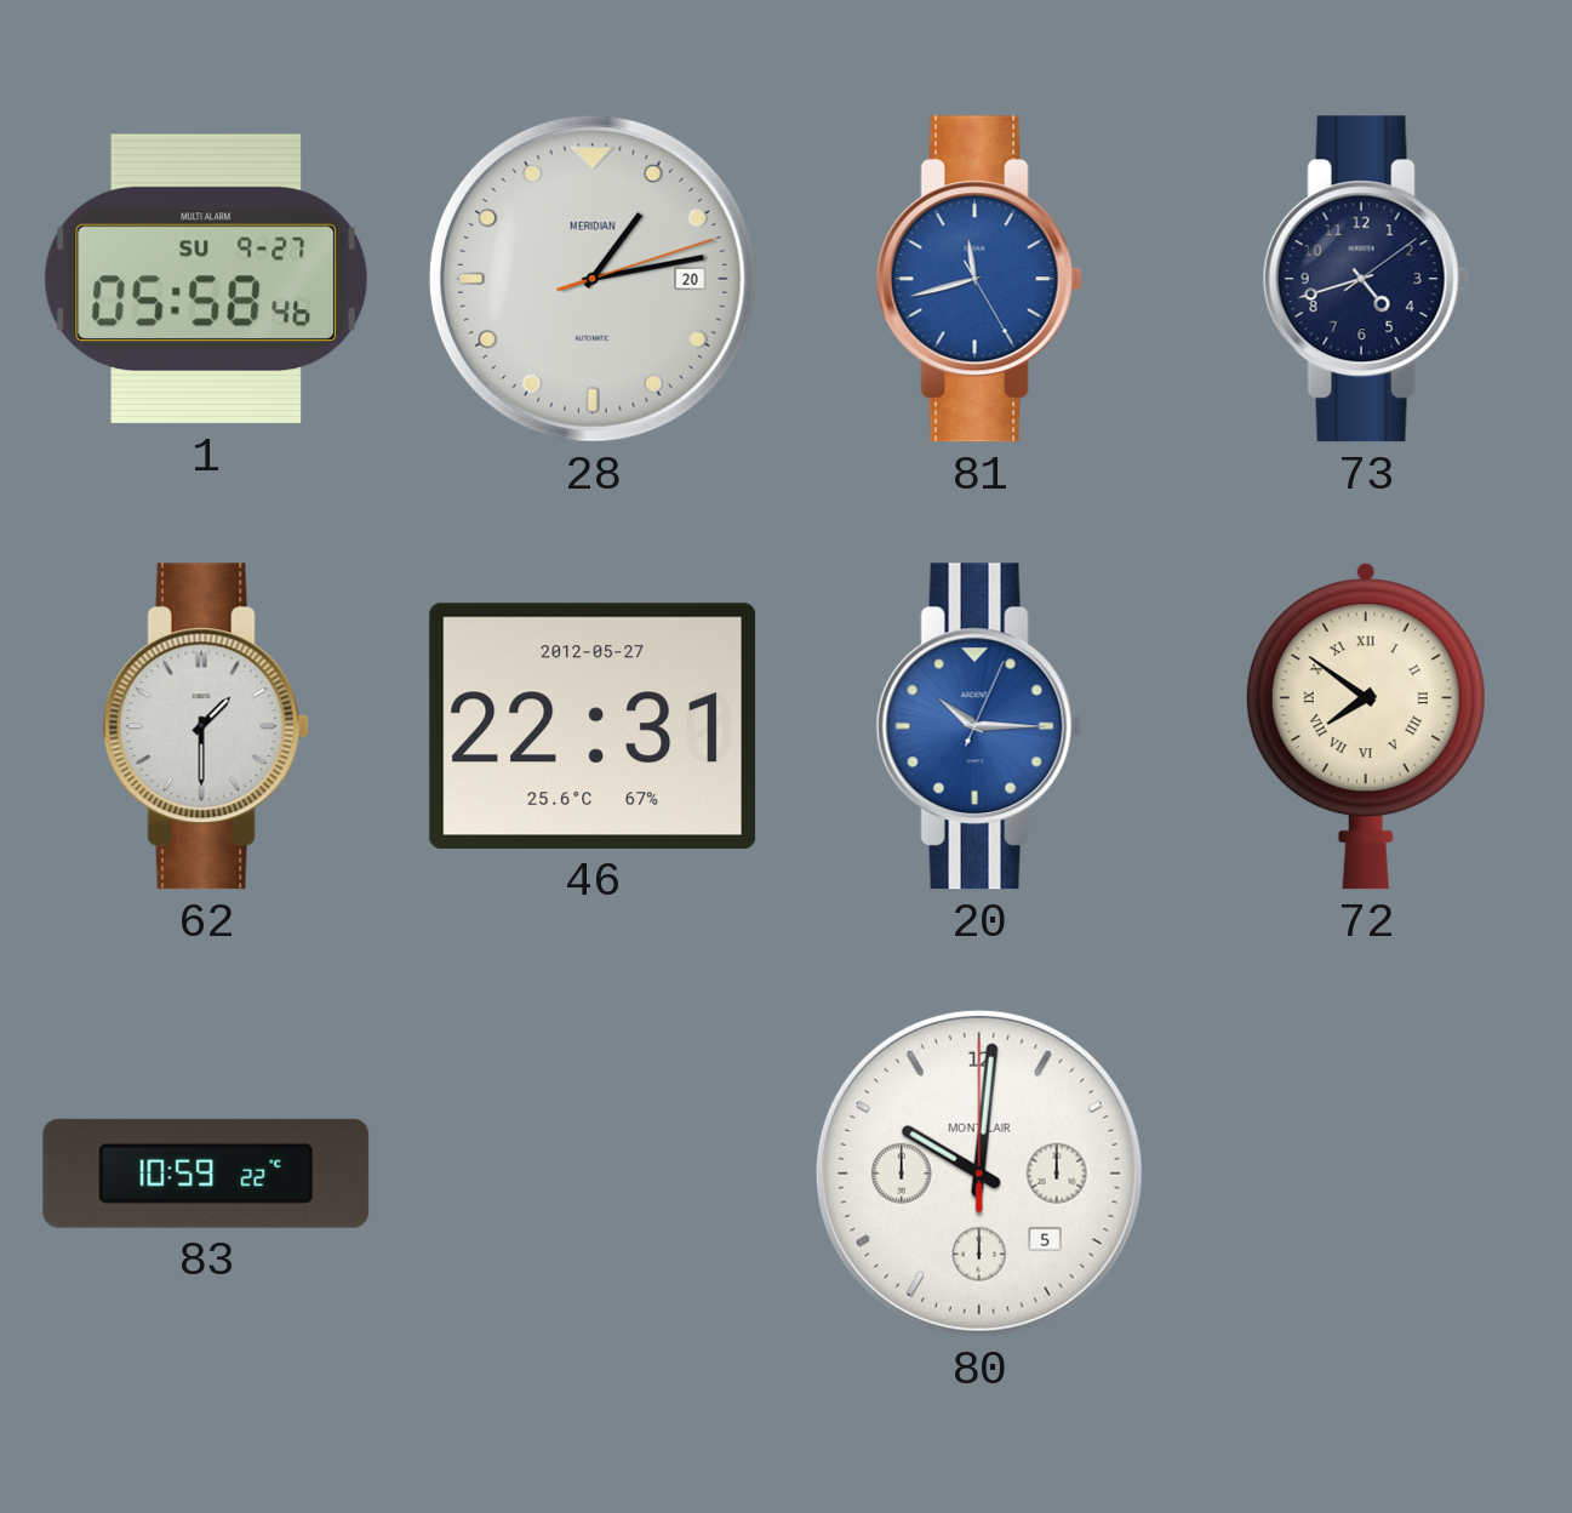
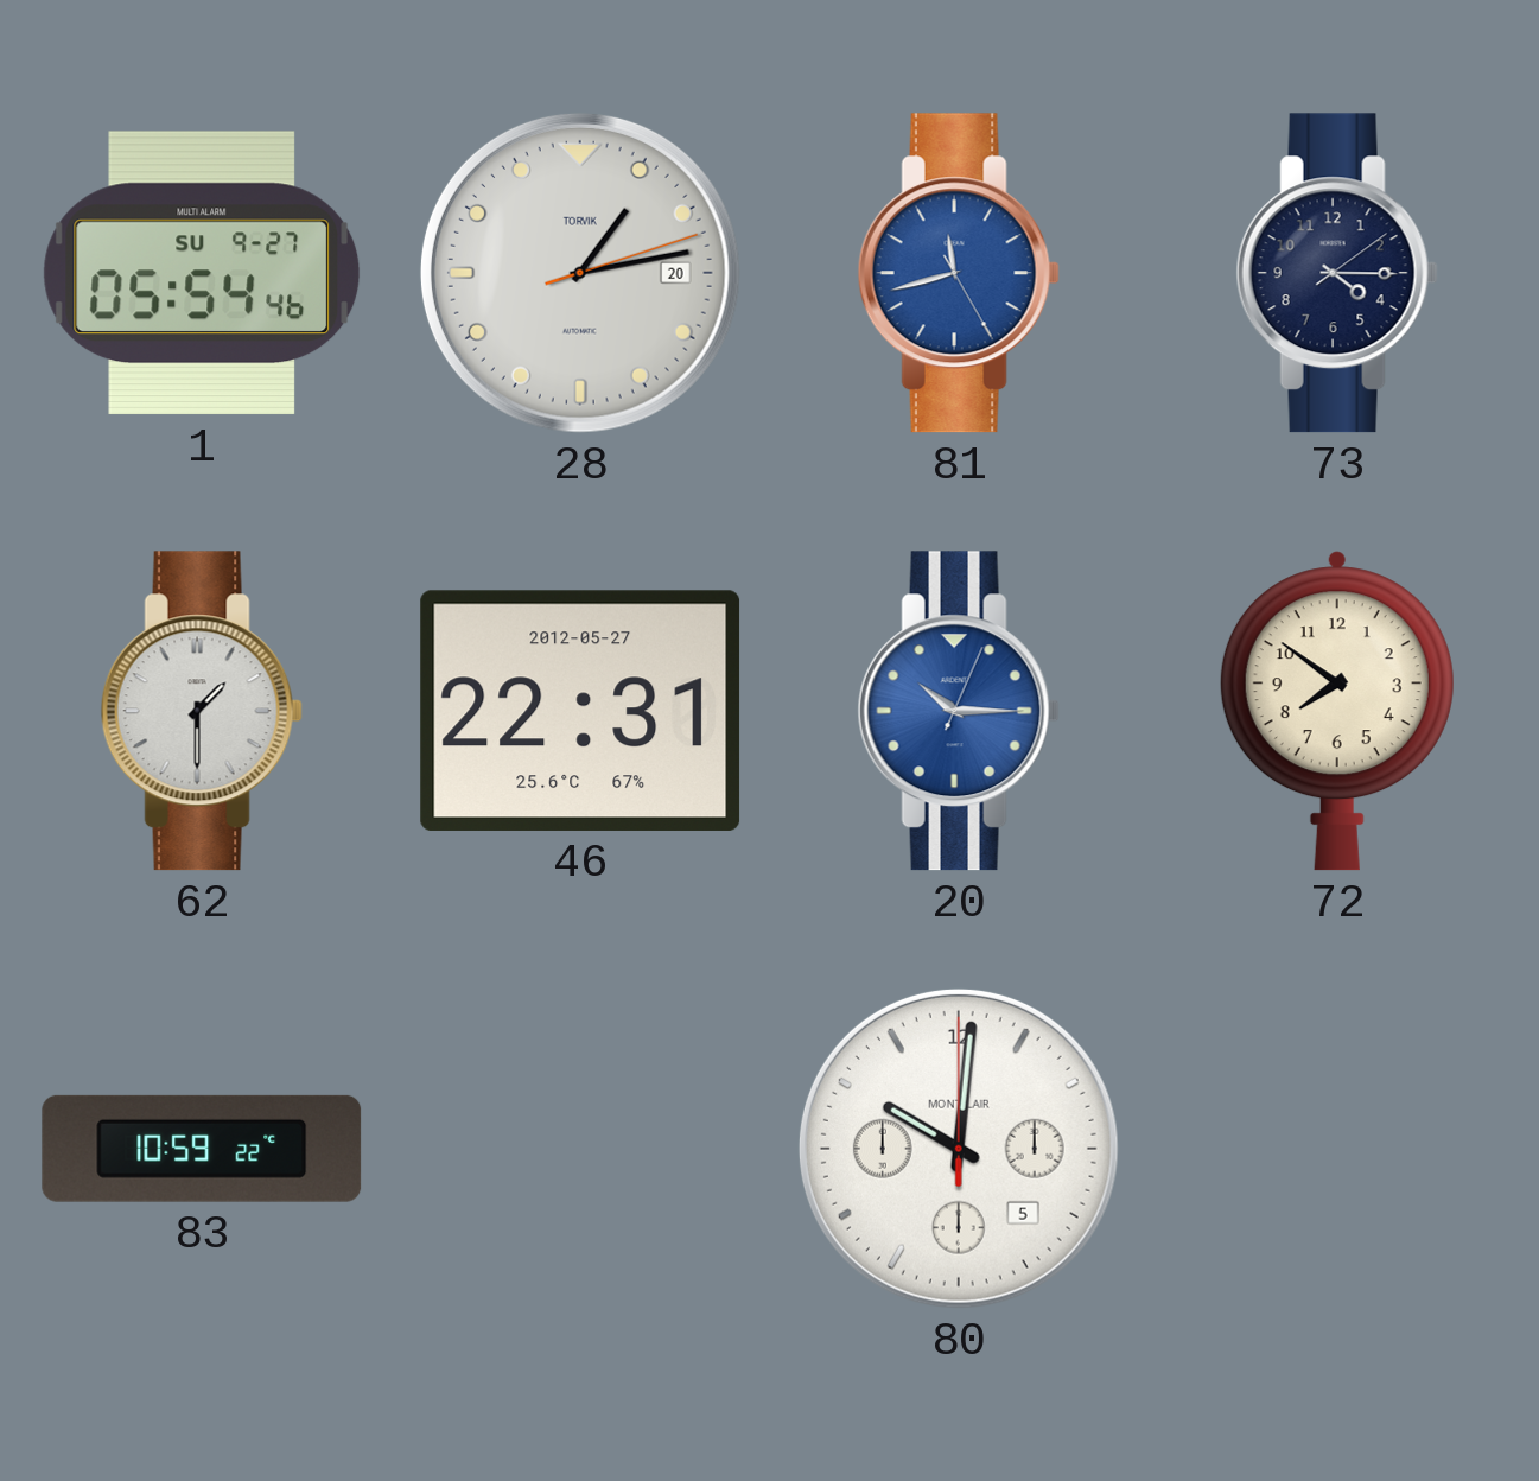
1: 05:58 -> 05:54 (202, 273)
28 brand: MERIDIAN -> TORVIK (580, 273)
73: 4:42 -> 4:15 (1337, 273)
72 numerals: Roman -> Arabic (1337, 711)
